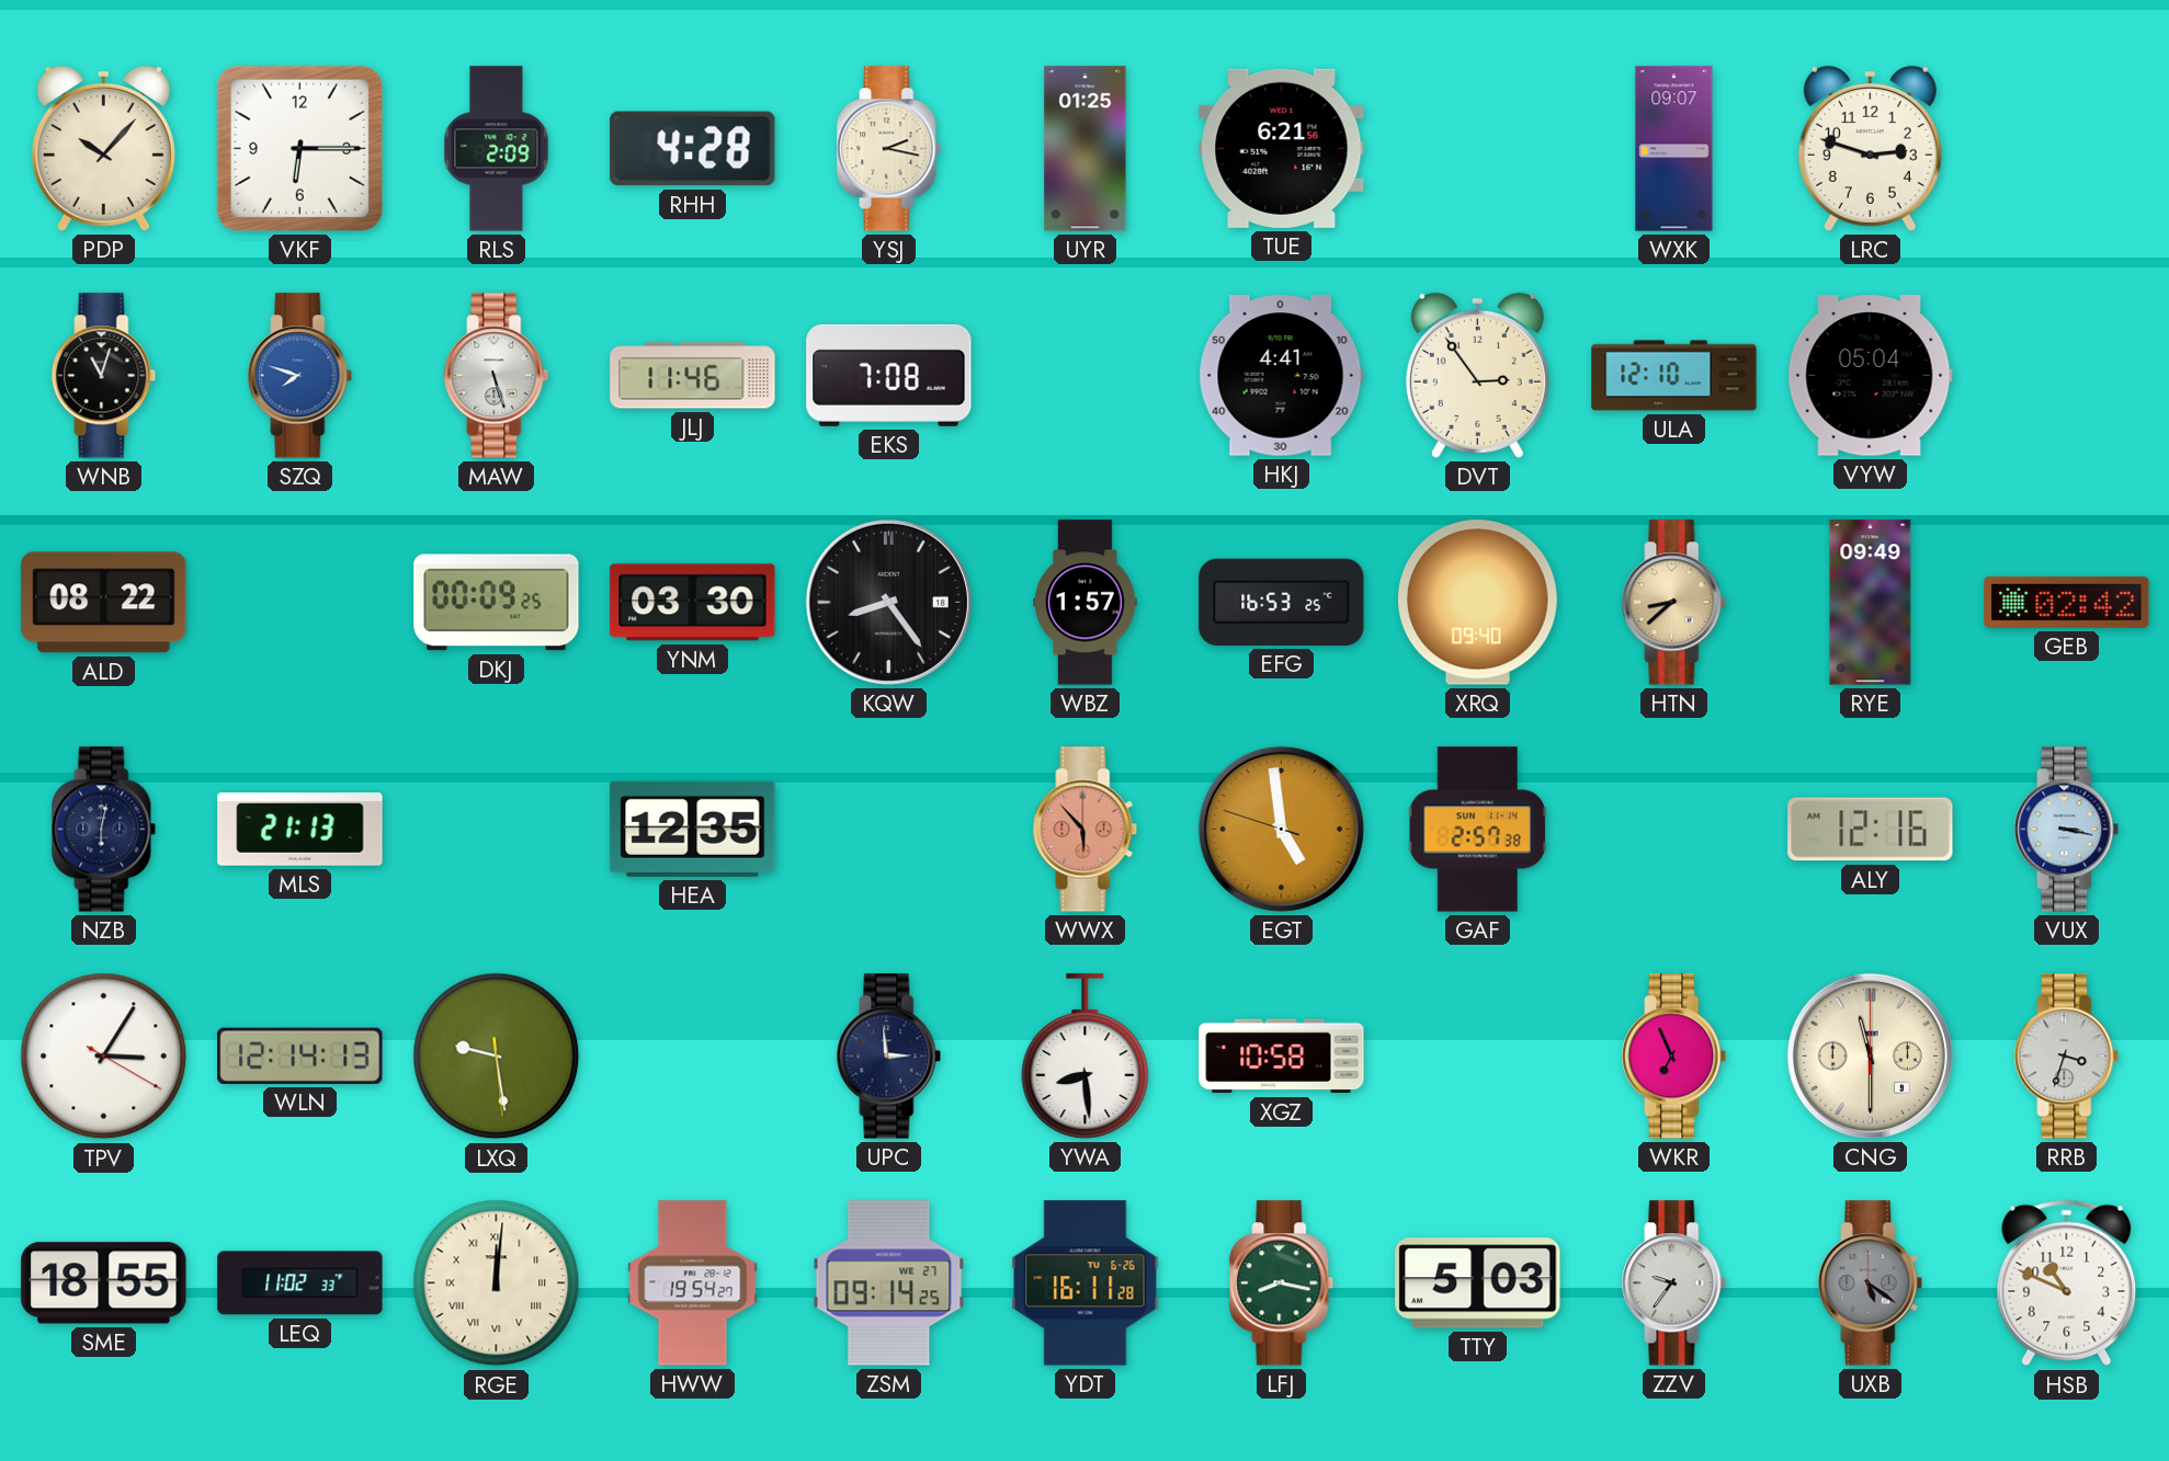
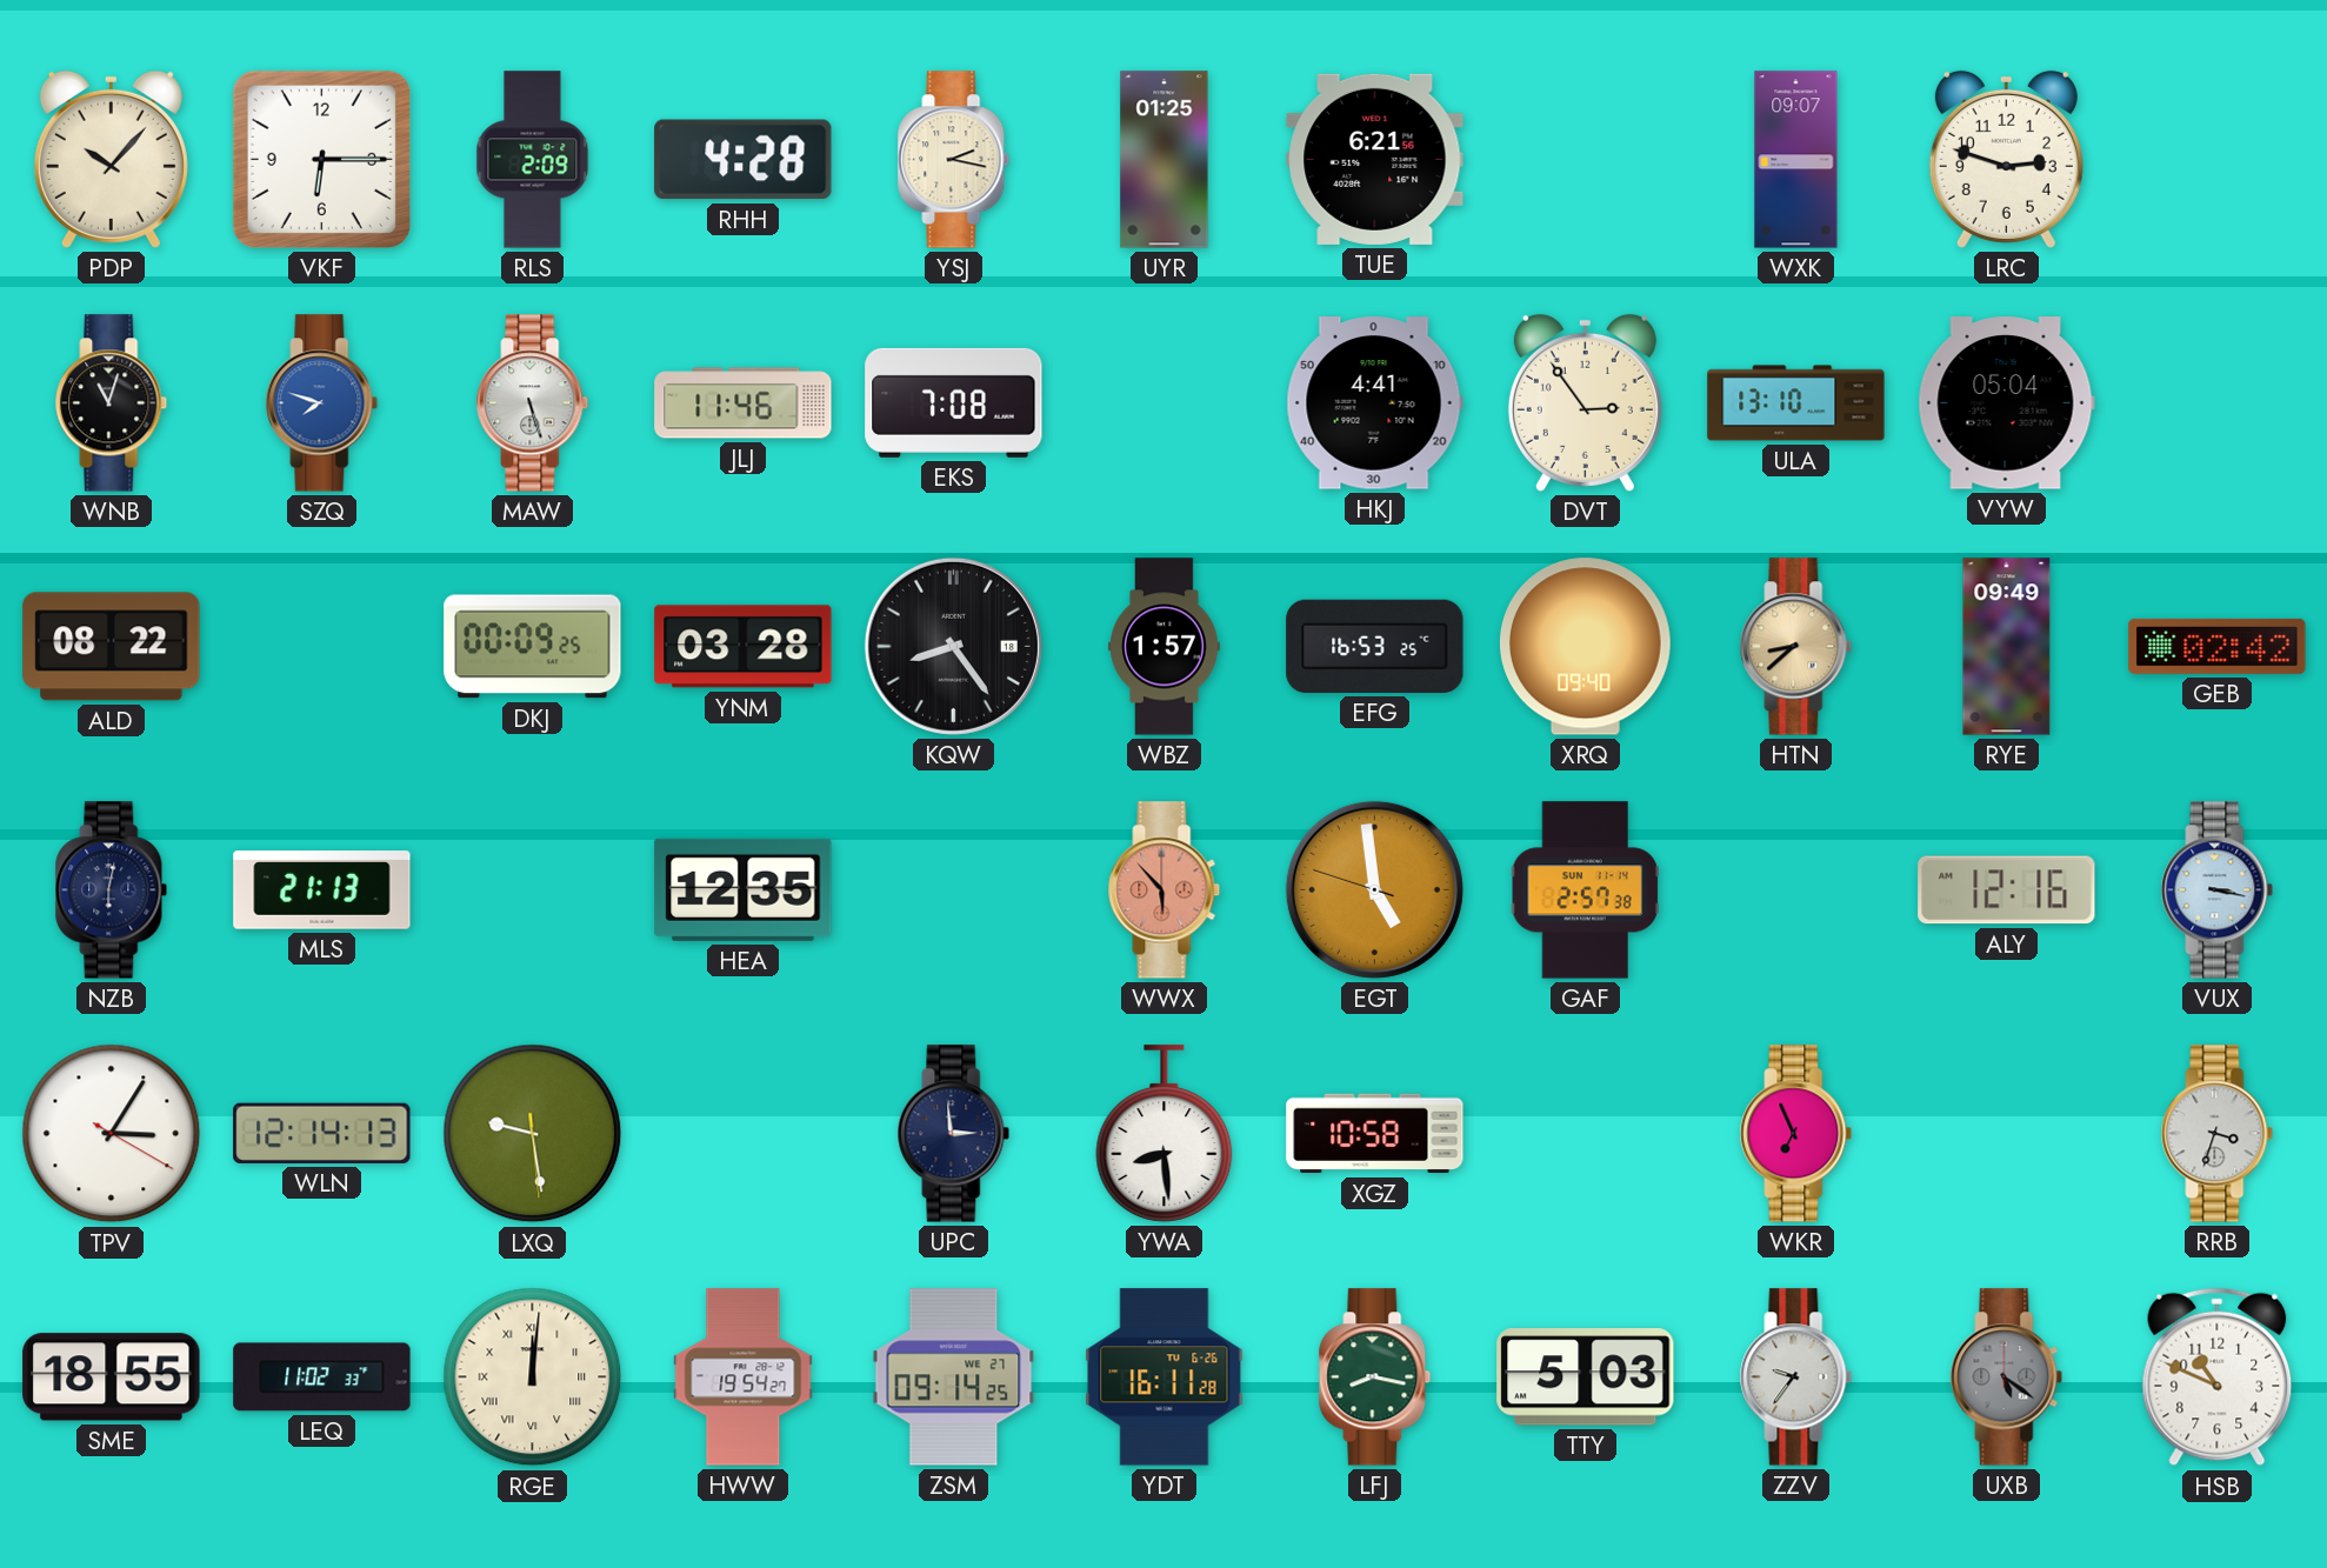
ULA: 12:10 -> 13:10 (1796, 403)
YNM: 03:30 -> 03:28 (744, 647)
CNG: 11:30 -> none (1870, 1055)
